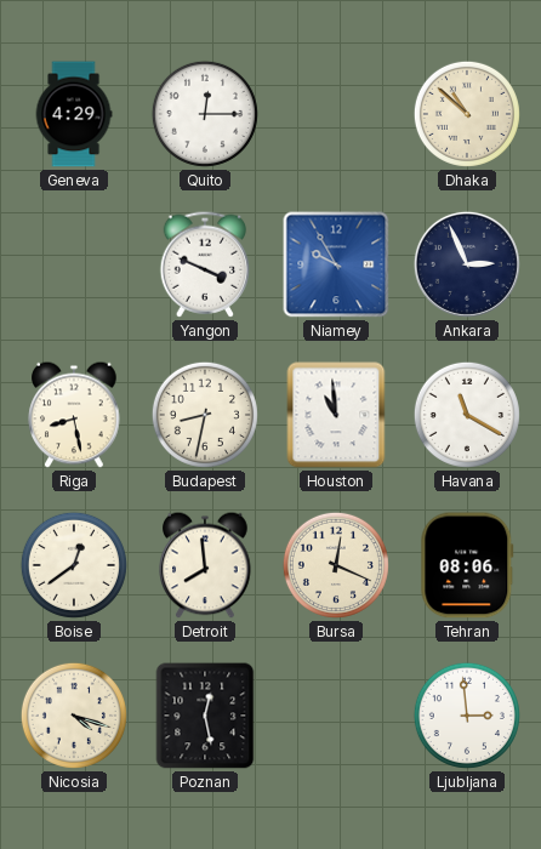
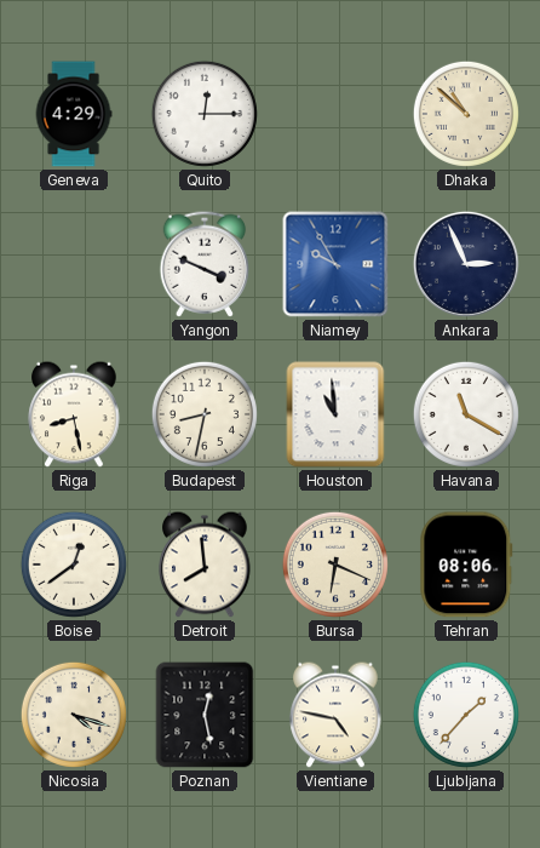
Bursa: 12:19 -> 6:19 (335, 565)
Vientiane: none -> 4:47 (335, 715)
Ljubljana: 2:59 -> 1:37 (466, 715)
